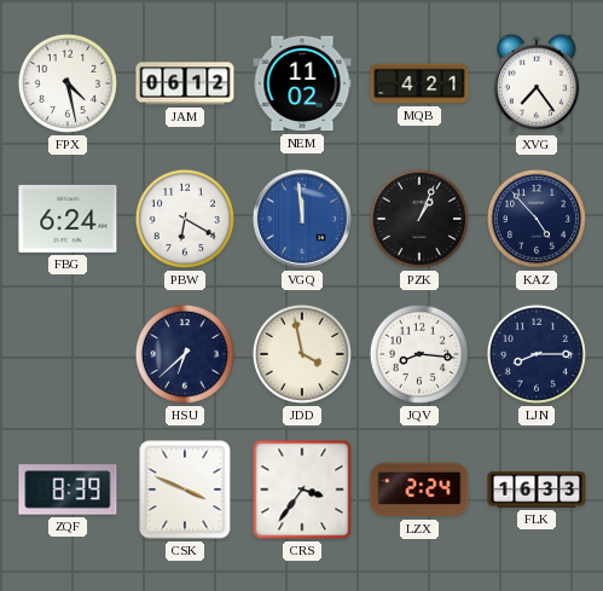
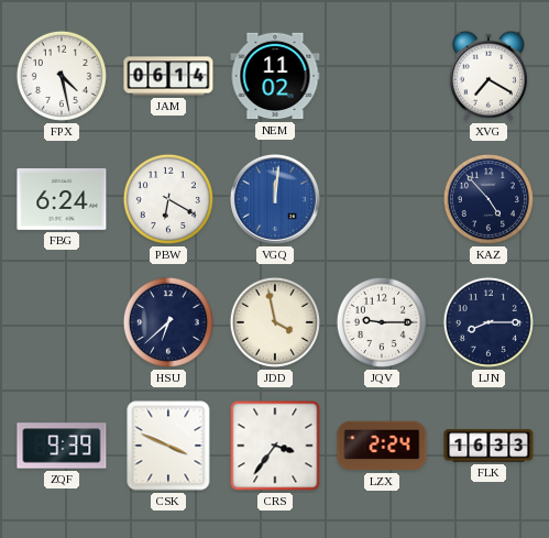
JAM: 06:12 -> 06:14 (168, 76)
MQB: 4:21 -> none (419, 83)
XVG: 7:24 -> 7:20 (488, 76)
VGQ: 11:59 -> 12:01 (275, 199)
PZK: 1:04 -> none (419, 219)
JQV: 8:16 -> 9:15 (382, 322)
ZQF: 8:39 -> 9:39 (62, 446)
